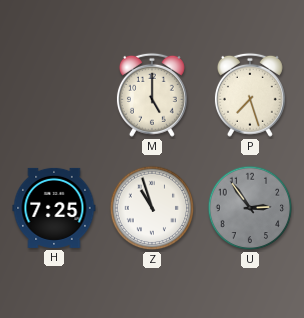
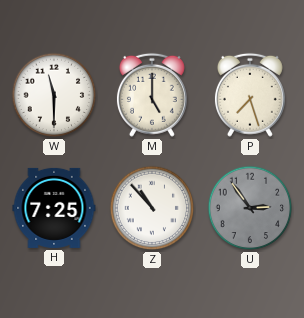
W: none -> 11:30 (54, 95)
Z: 10:57 -> 10:53 (152, 208)
